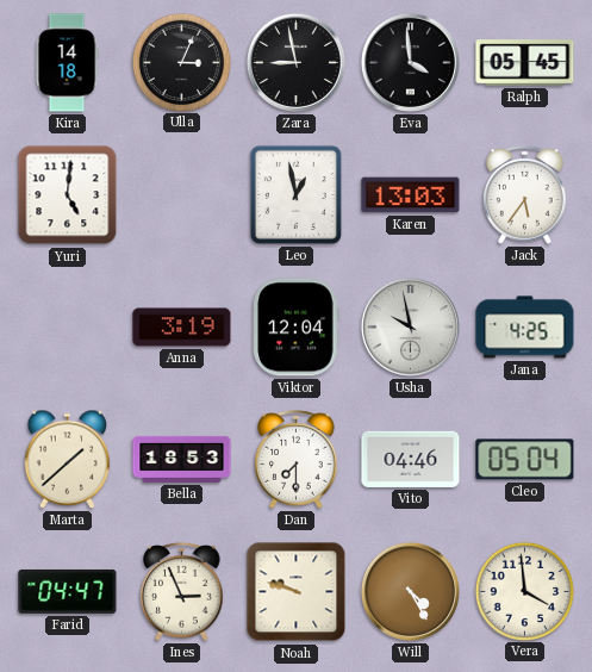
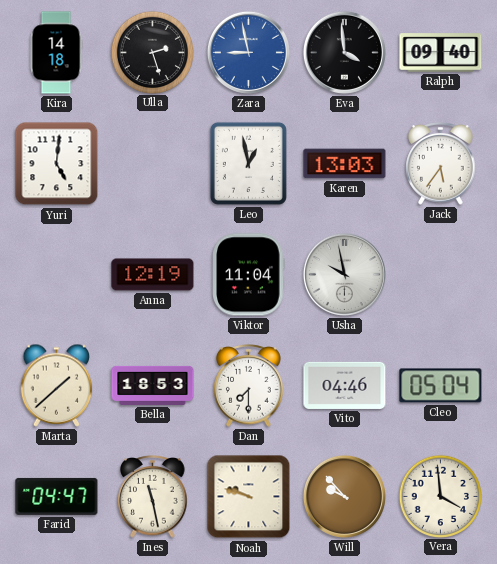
Ulla: 3:04 -> 2:27 (152, 52)
Zara dial: black -> blue (248, 52)
Ralph: 05:45 -> 09:40 (441, 53)
Anna: 3:19 -> 12:19 (153, 275)
Viktor: 12:04 -> 11:04 (249, 275)
Jana: 4:25 -> none (525, 328)
Ines: 2:56 -> 11:28 (153, 497)
Will: 4:25 -> 9:53 (344, 496)
